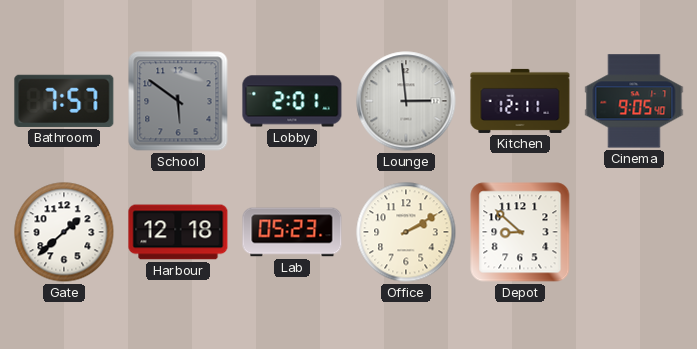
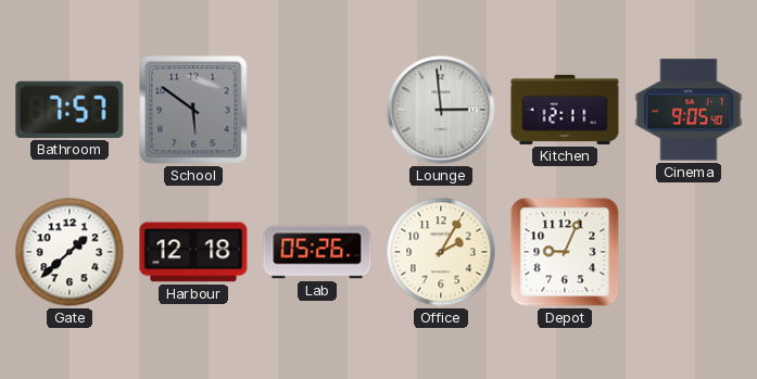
Lobby: 2:01 -> none (292, 101)
Lab: 05:23 -> 05:26 (317, 252)
Office: 2:10 -> 2:05 (441, 252)
Depot: 8:52 -> 9:04 (565, 252)
